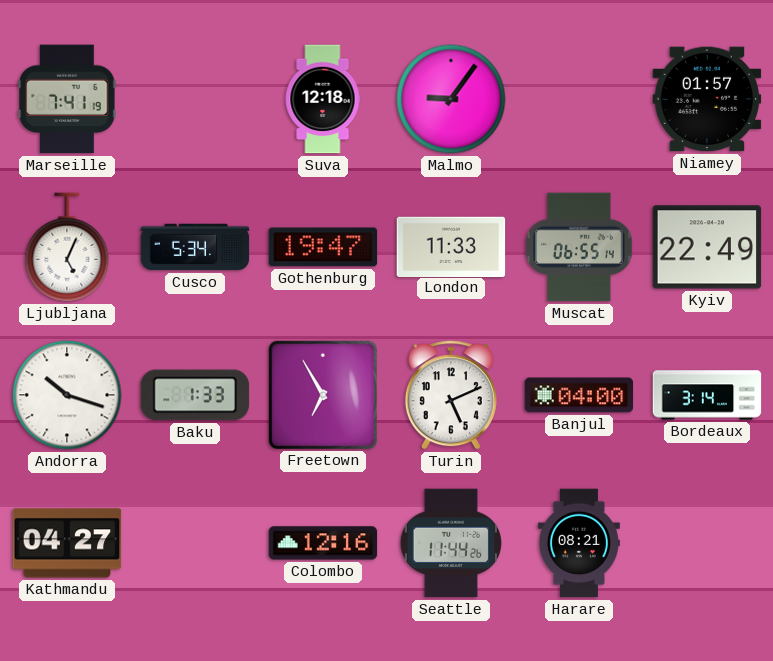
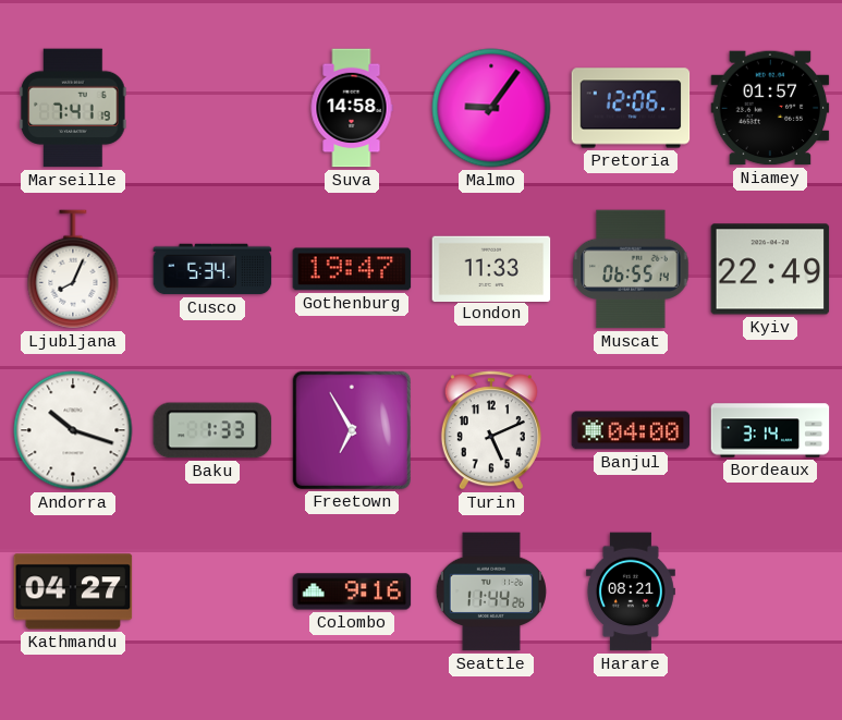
Suva: 12:18 -> 14:58 (352, 108)
Pretoria: none -> 12:06 (631, 108)
Ljubljana: 5:04 -> 8:04 (73, 269)
Colombo: 12:16 -> 9:16 (352, 591)
